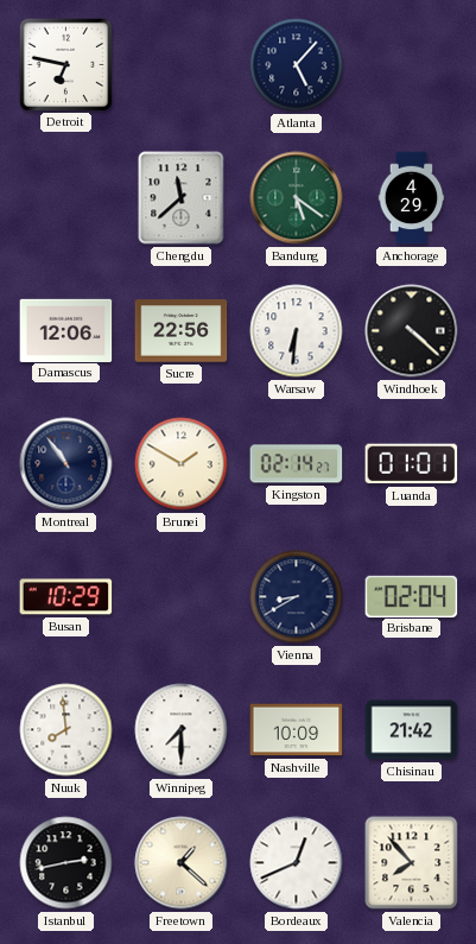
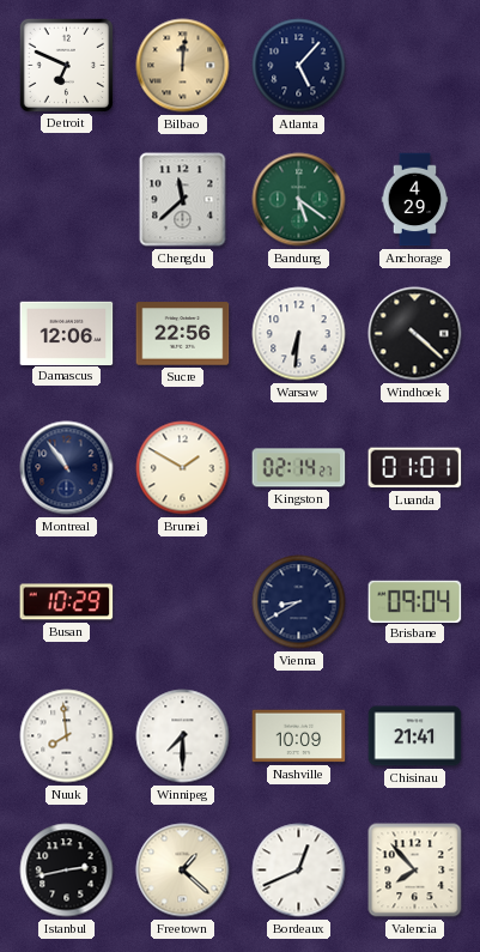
Detroit: 6:47 -> 6:49 (66, 65)
Bilbao: none -> 12:01 (183, 66)
Brisbane: 02:04 -> 09:04 (415, 601)
Chisinau: 21:42 -> 21:41 (415, 736)
